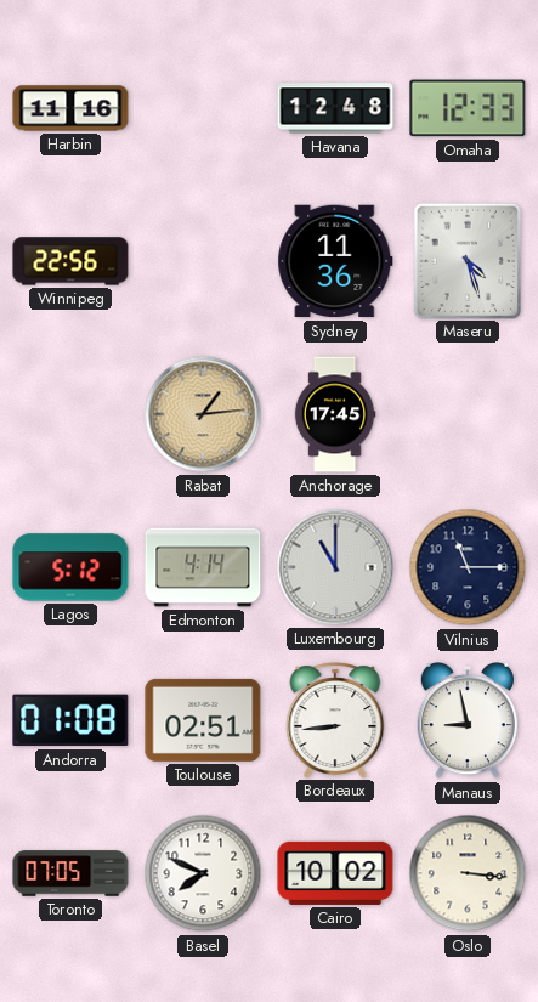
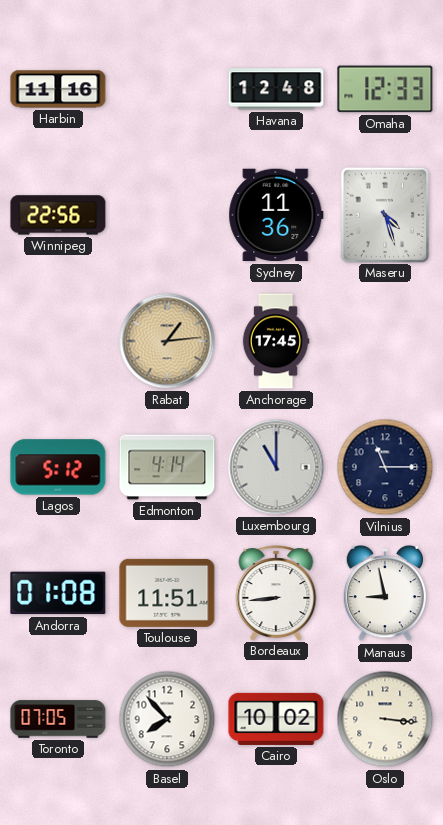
Toulouse: 02:51 -> 11:51 (167, 593)
Basel: 7:49 -> 7:53 (167, 719)
